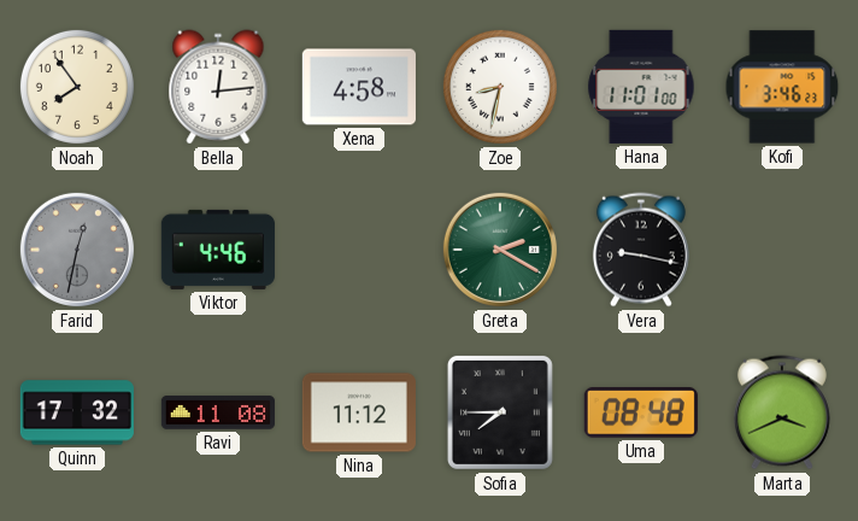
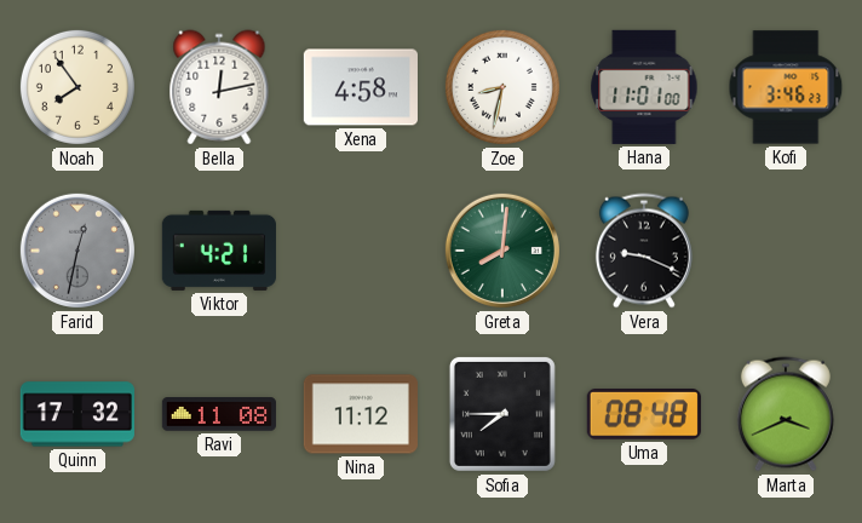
Bella: 12:14 -> 12:13 (219, 87)
Viktor: 4:46 -> 4:21 (219, 251)
Greta: 2:20 -> 8:01 (502, 251)
Vera: 9:17 -> 9:19 (644, 251)
